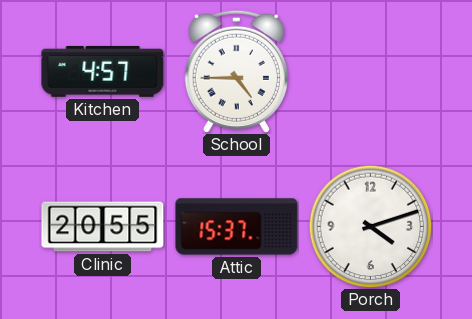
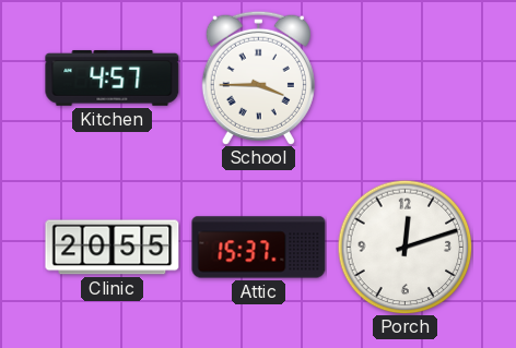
School: 4:45 -> 3:45 (258, 77)
Porch: 4:12 -> 12:12 (404, 247)
